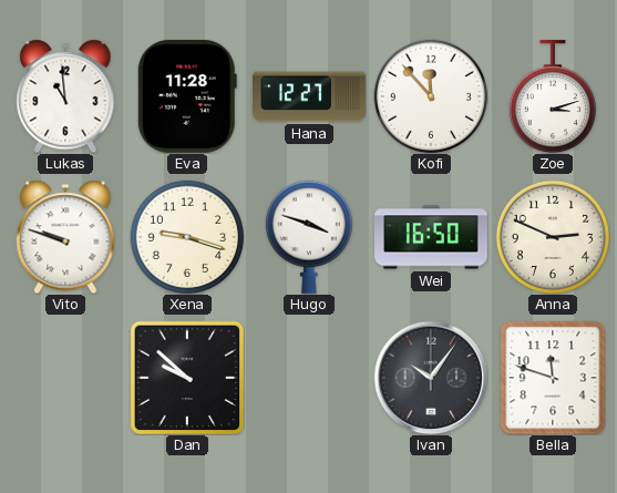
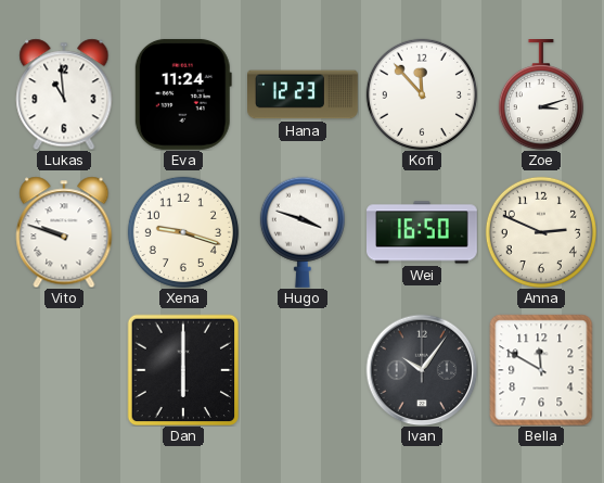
Eva: 11:28 -> 11:24 (183, 94)
Hana: 12:27 -> 12:23 (304, 94)
Dan: 9:52 -> 6:00 (183, 370)
Bella: 11:48 -> 11:50 (541, 370)
